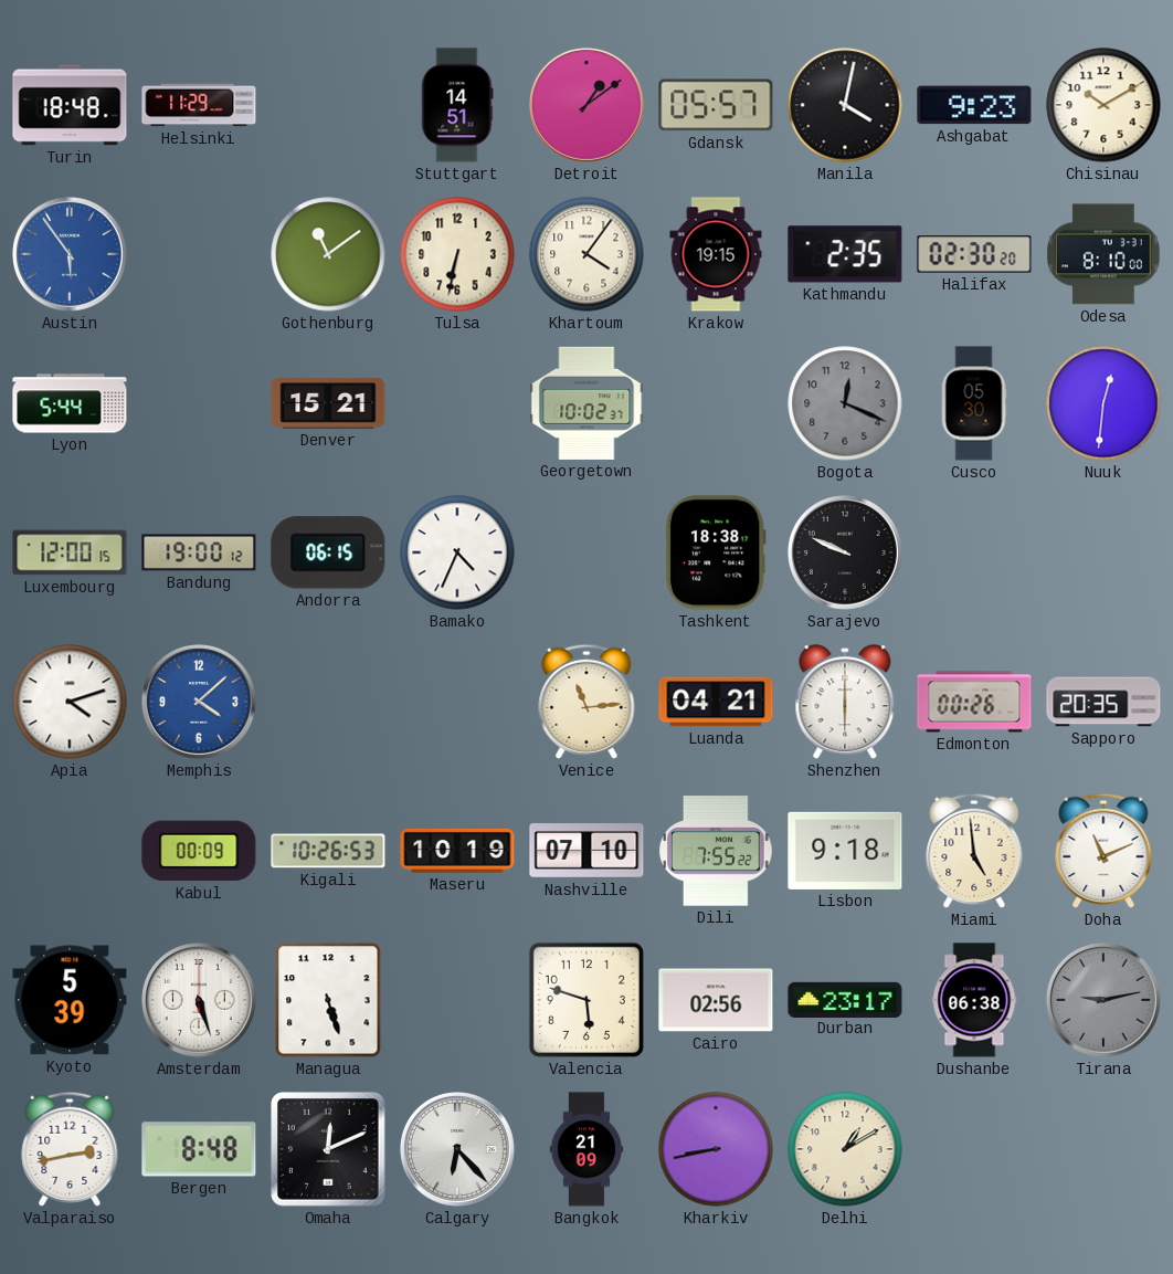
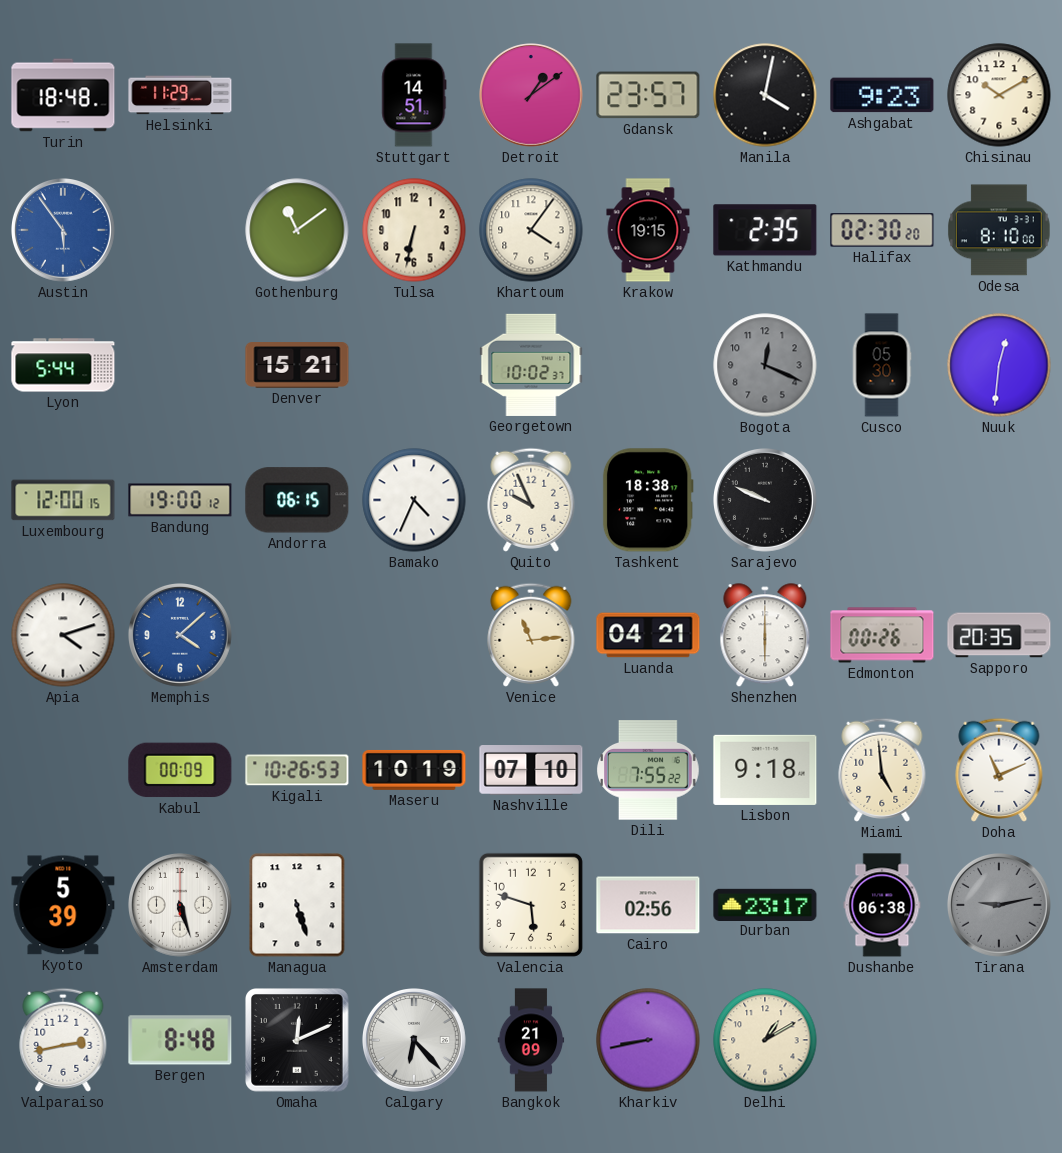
Gdansk: 05:57 -> 23:57 (648, 95)
Quito: none -> 9:56 (531, 500)
